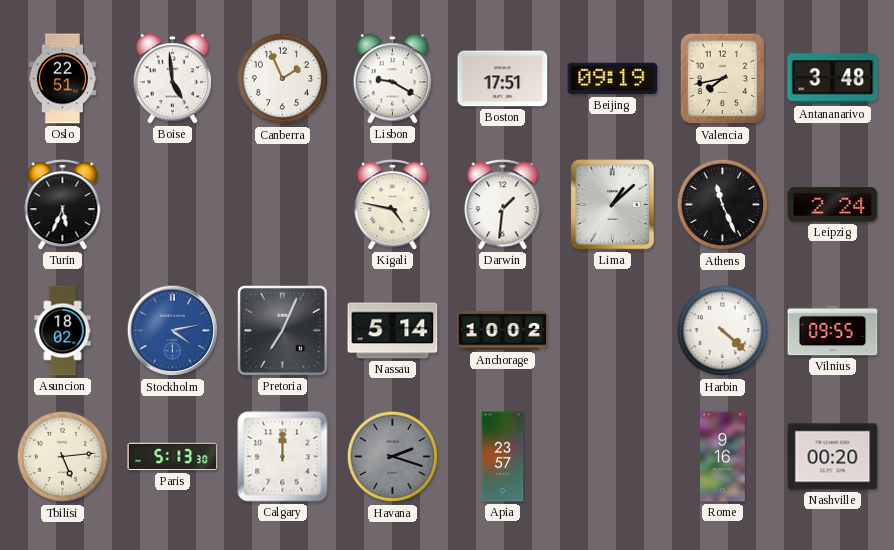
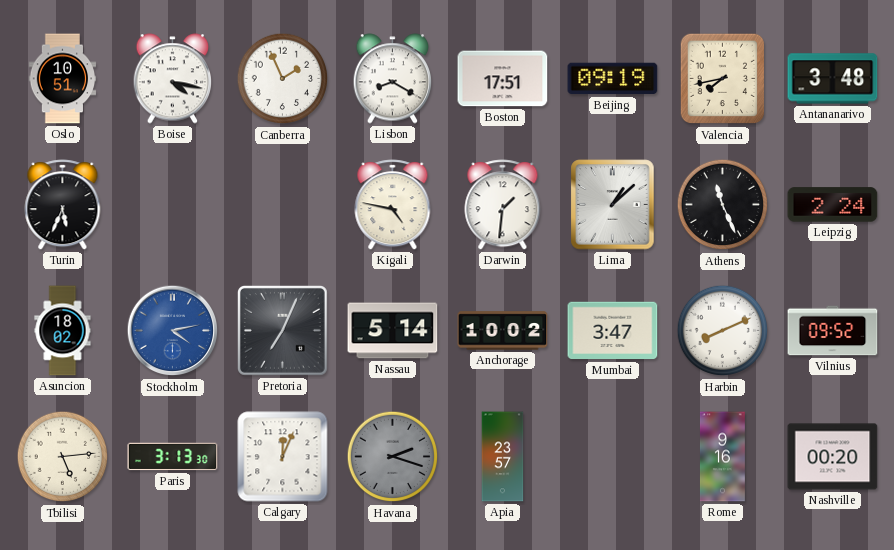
Oslo: 22:51 -> 10:51 (63, 79)
Boise: 4:59 -> 4:17 (173, 79)
Lisbon: 9:20 -> 8:20 (393, 79)
Mumbai: none -> 3:47 (613, 331)
Harbin: 4:22 -> 8:11 (723, 331)
Vilnius: 09:55 -> 09:52 (833, 331)
Paris: 5:13 -> 3:13 (173, 457)
Calgary: 12:00 -> 12:04 (283, 457)
